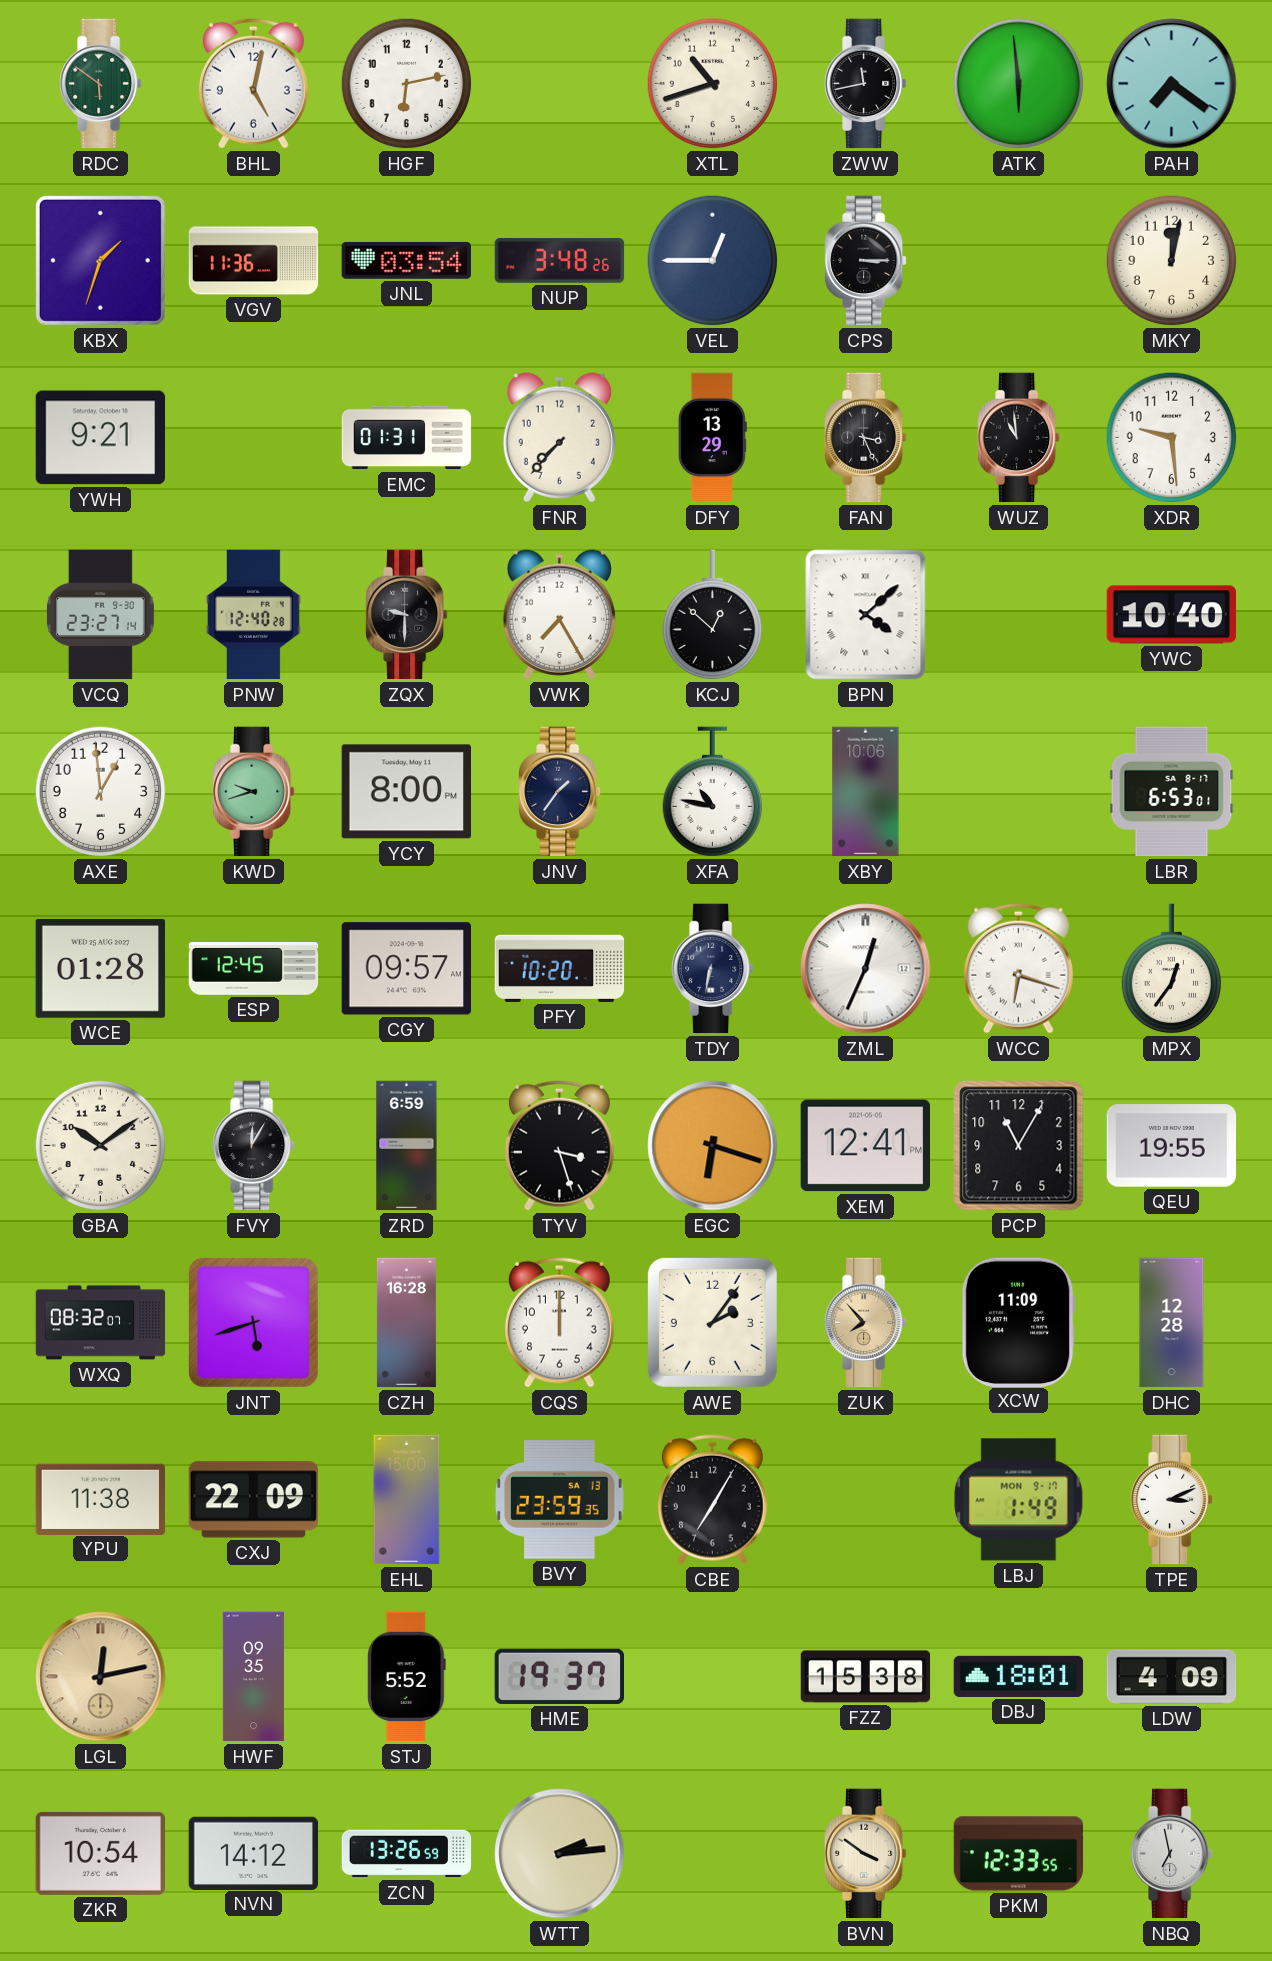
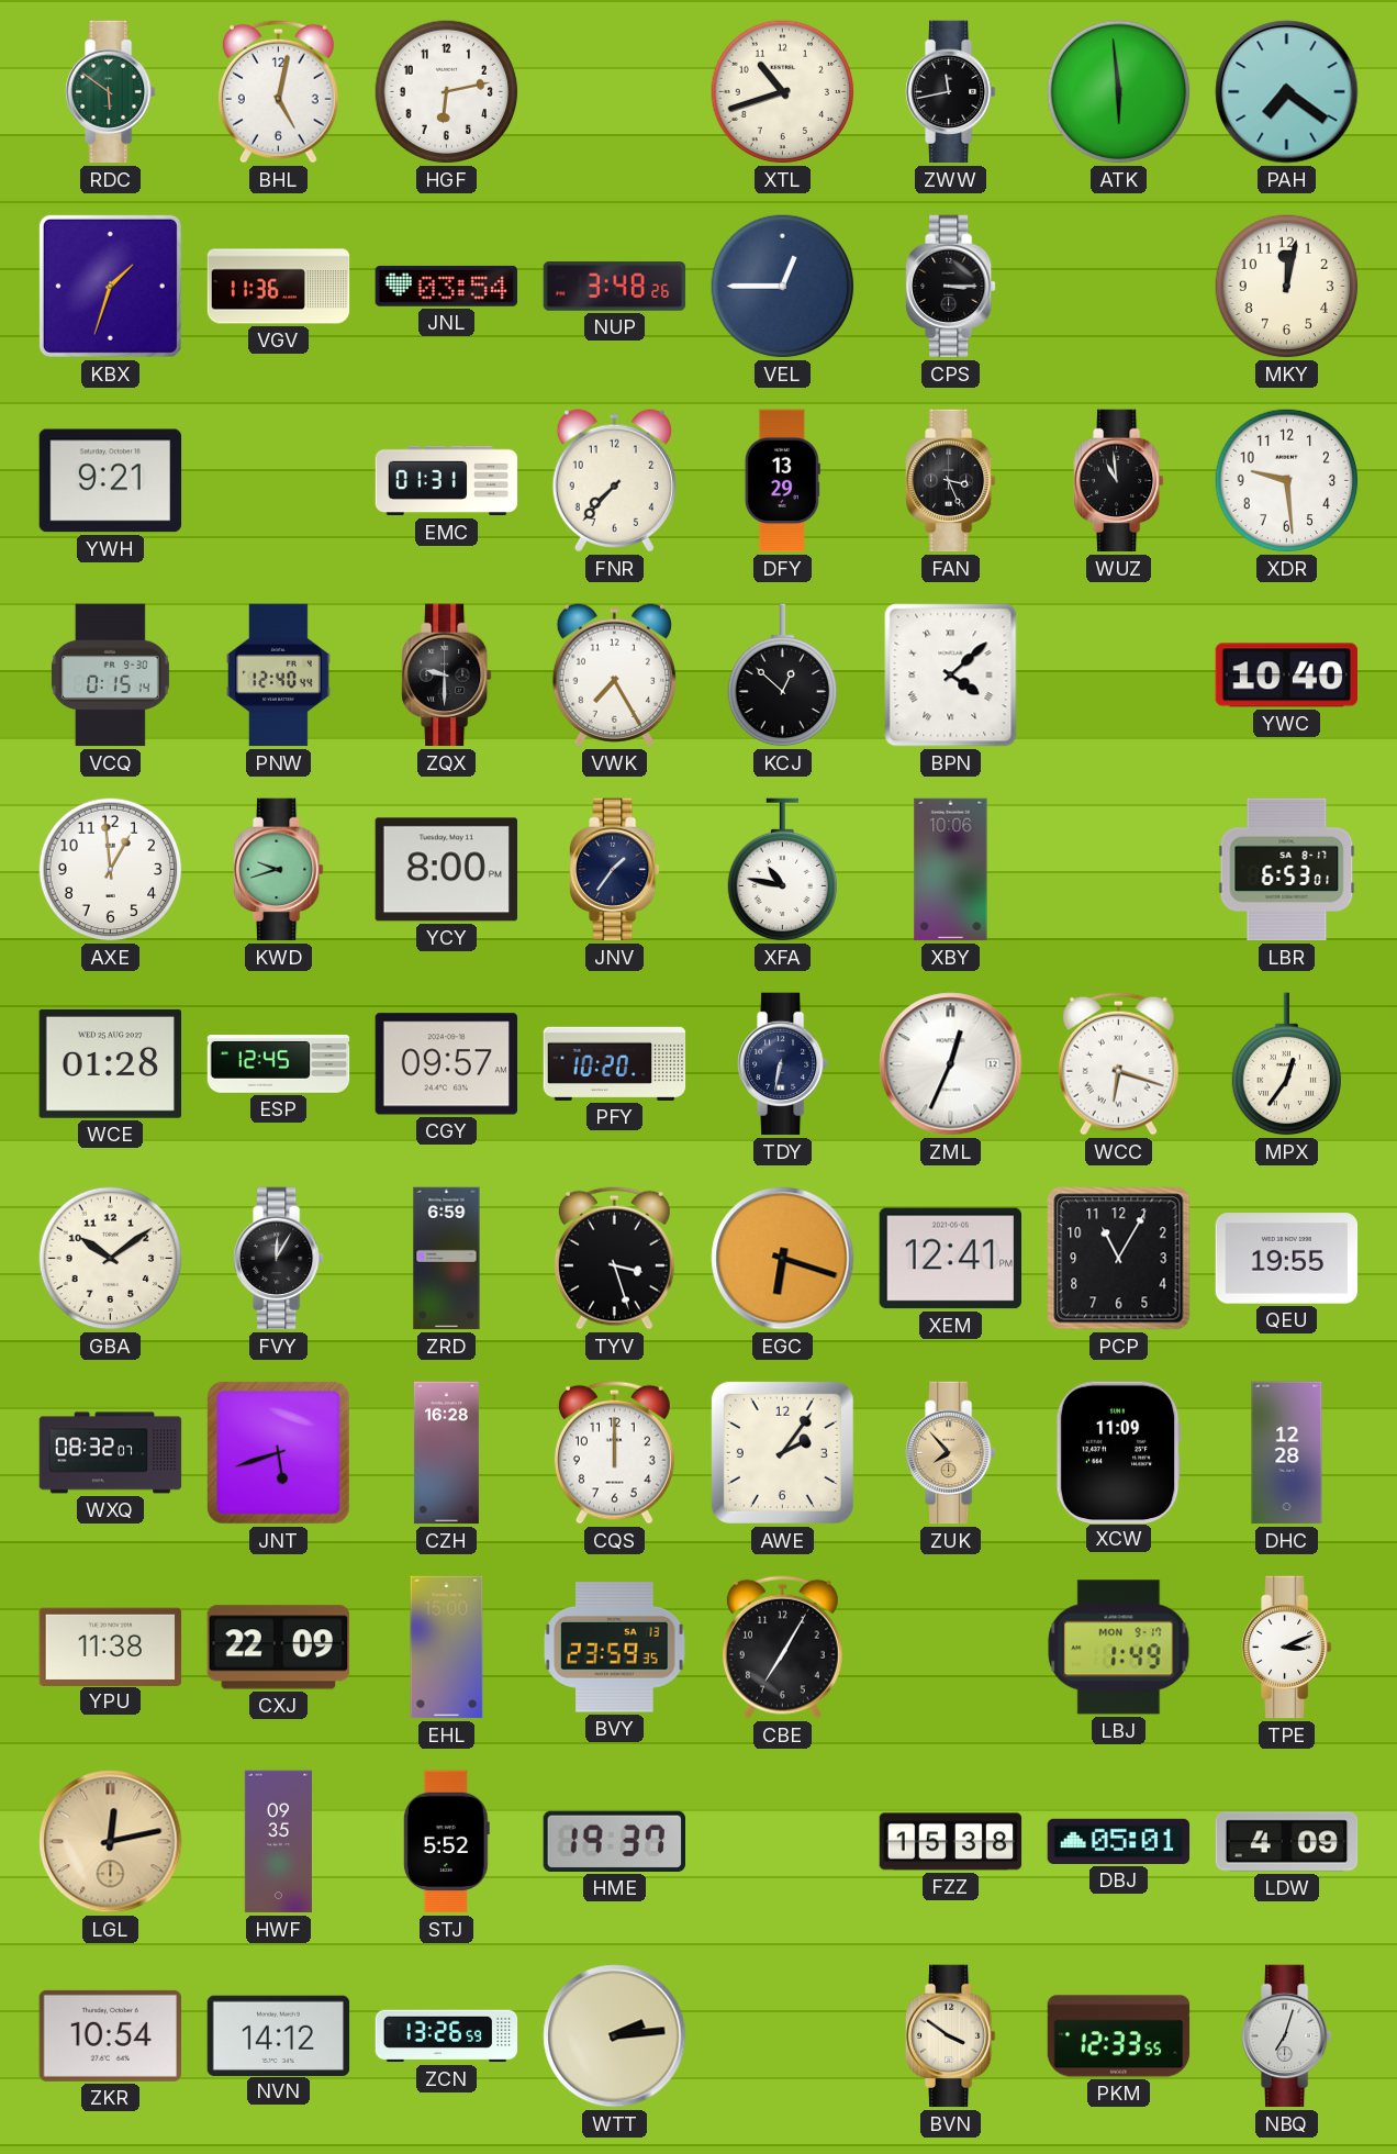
VCQ: 23:27 -> 0:15 (110, 676)
PNW: 12:40:28 -> 12:40:44 (279, 676)
DBJ: 18:01 -> 05:01 (1119, 1841)
NBQ: 6:58 -> 7:03 (1287, 2036)
